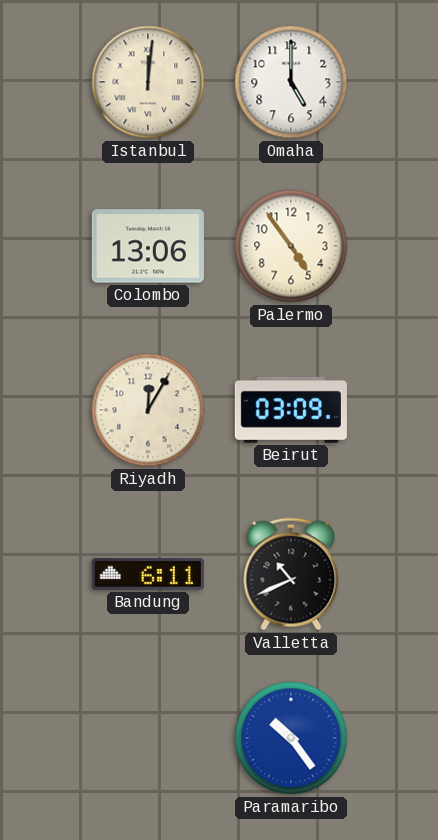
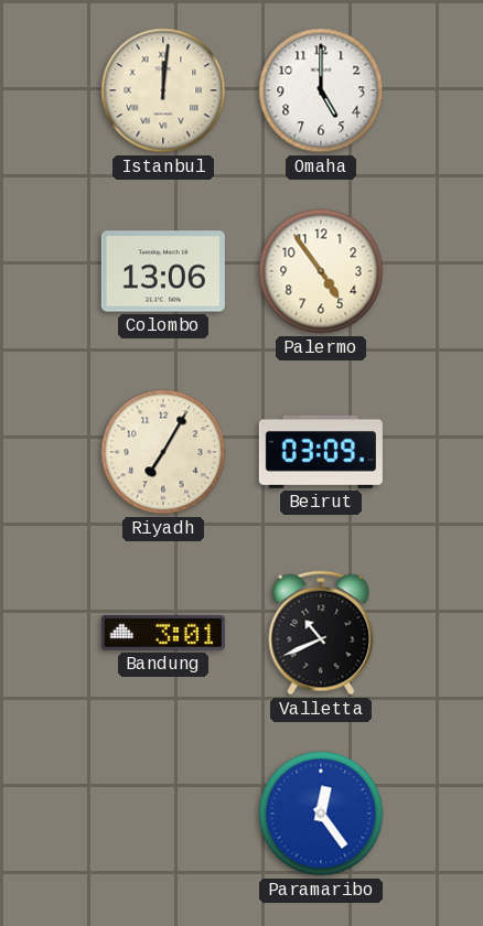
Riyadh: 12:05 -> 7:05 (163, 452)
Bandung: 6:11 -> 3:01 (163, 633)
Paramaribo: 10:24 -> 12:24 (321, 814)
